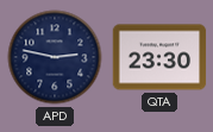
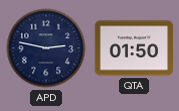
QTA: 23:30 -> 01:50 (134, 48)
